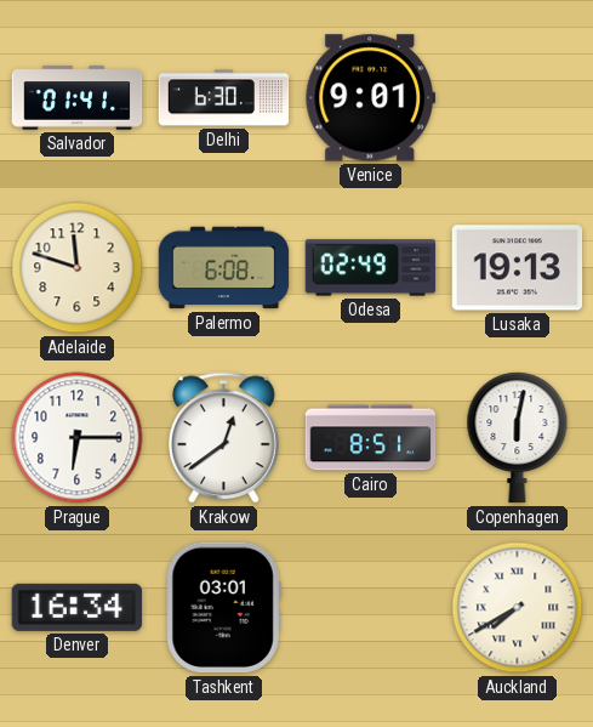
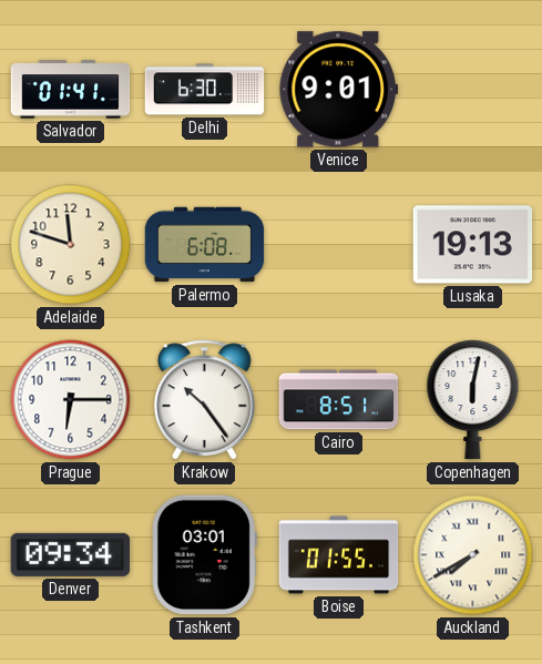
Odesa: 02:49 -> none (371, 268)
Krakow: 12:39 -> 10:24 (204, 400)
Denver: 16:34 -> 09:34 (71, 554)
Boise: none -> 01:55 (339, 555)
